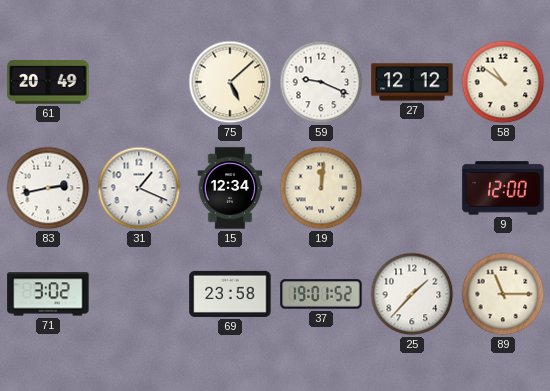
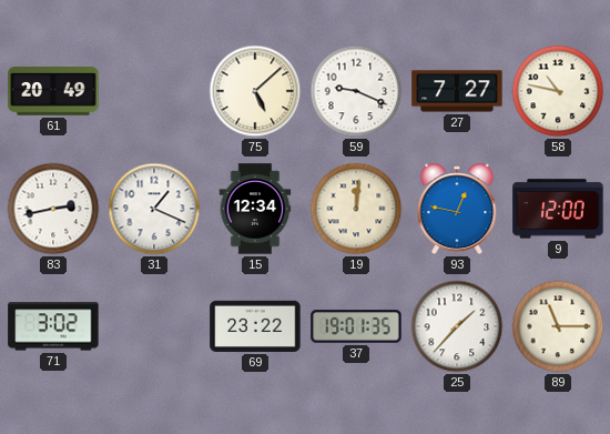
27: 12:12 -> 7:27 (457, 91)
58: 10:51 -> 10:47 (558, 91)
93: none -> 12:47 (457, 209)
69: 23:58 -> 23:22 (255, 326)
37: 19:01:52 -> 19:01:35 (356, 326)
